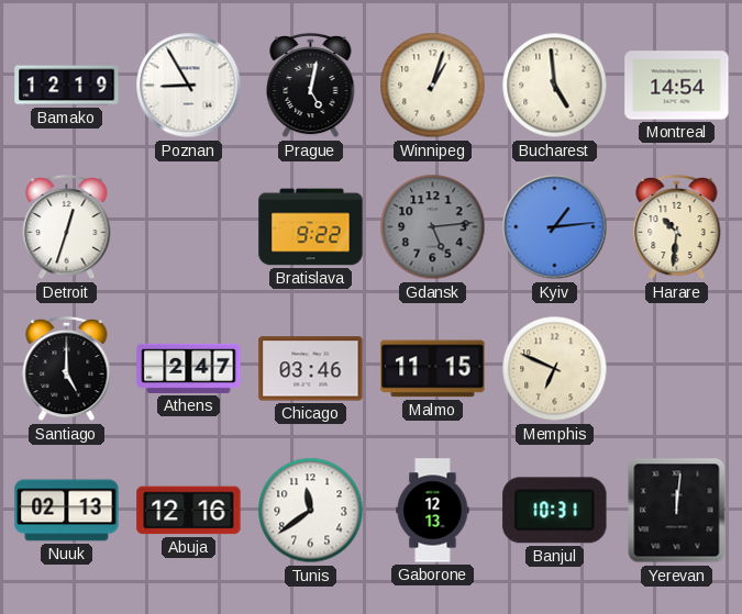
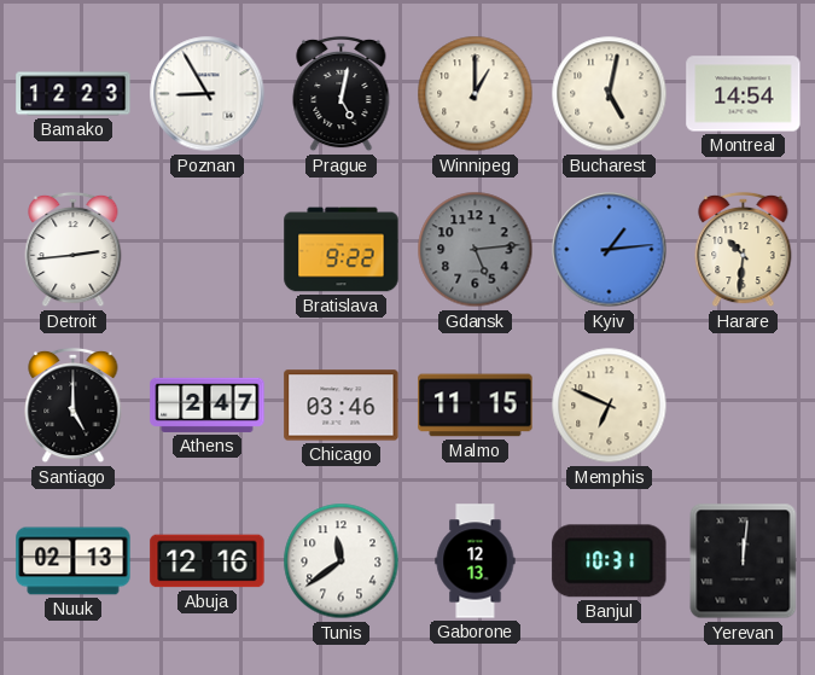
Bamako: 12:19 -> 12:23 (74, 94)
Winnipeg: 1:03 -> 1:00 (476, 94)
Bucharest: 4:59 -> 5:02 (610, 94)
Detroit: 12:33 -> 2:44 (74, 250)
